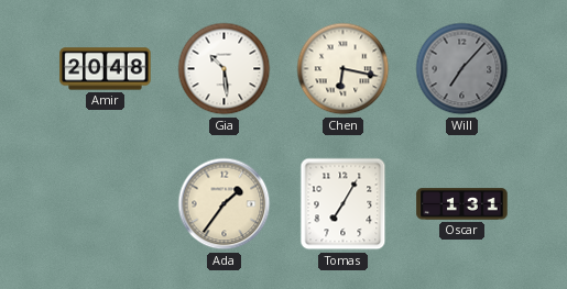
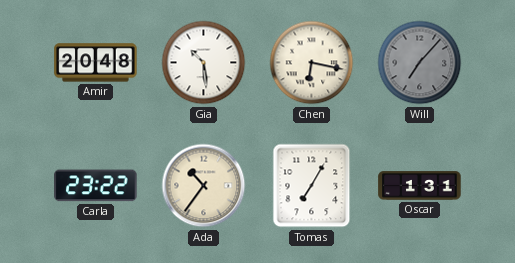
Carla: none -> 23:22 (96, 186)
Ada: 1:36 -> 10:36 (204, 186)
